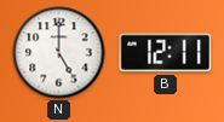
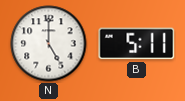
B: 12:11 -> 5:11 (137, 44)
